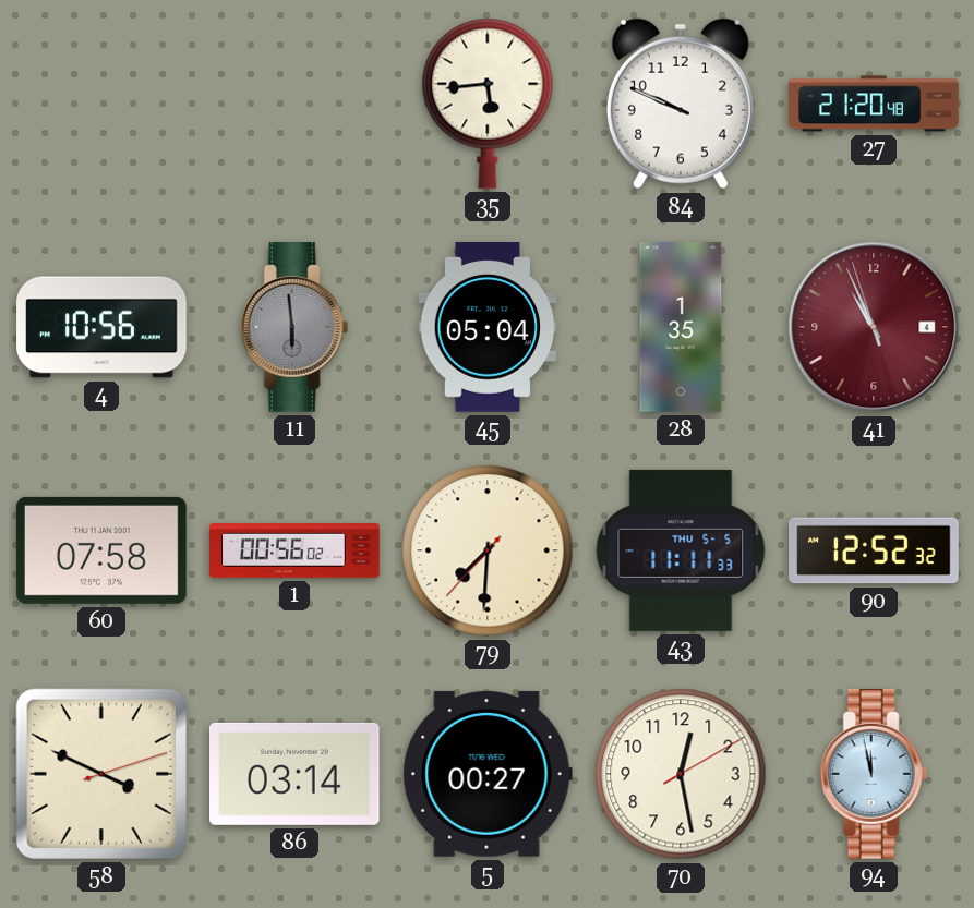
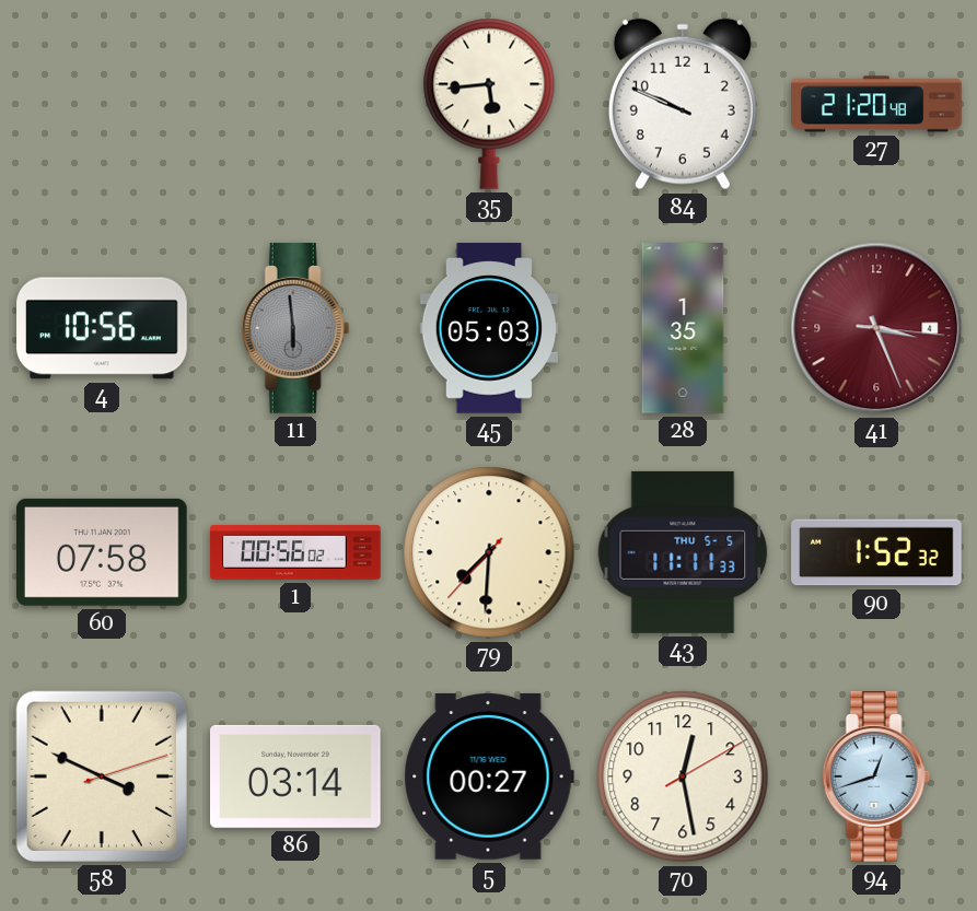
45: 05:04 -> 05:03 (489, 328)
41: 10:55 -> 3:26 (876, 328)
90: 12:52 -> 1:52 (876, 552)
94: 11:58 -> 12:42 (876, 778)
